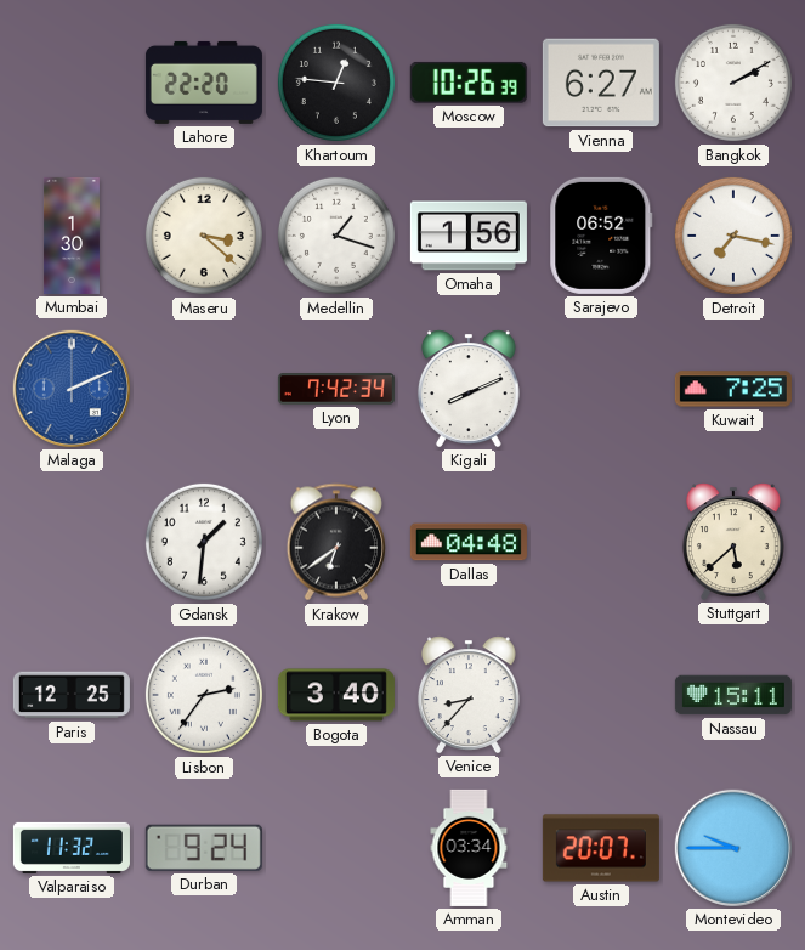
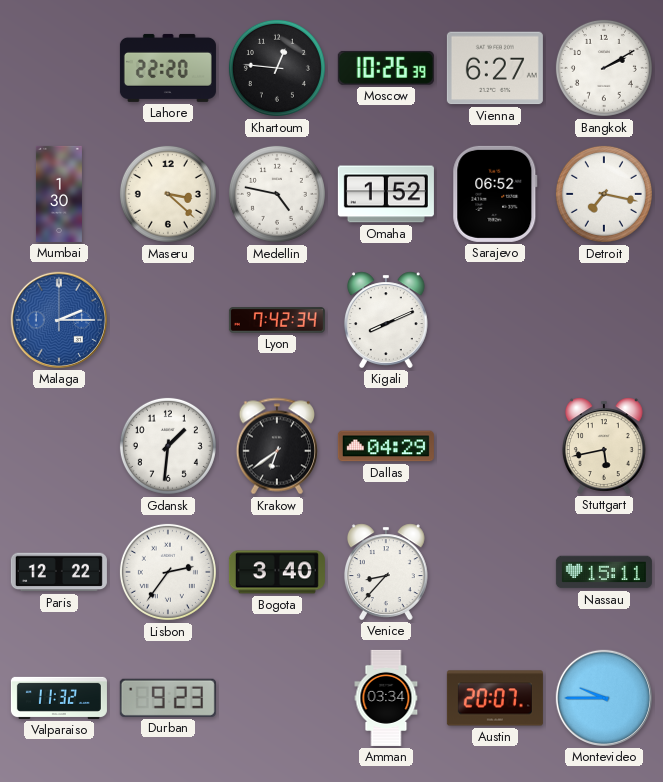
Medellin: 1:18 -> 4:47 (277, 194)
Omaha: 1:56 -> 1:52 (386, 194)
Malaga: 2:11 -> 2:15 (59, 320)
Kuwait: 7:25 -> none (733, 389)
Dallas: 04:48 -> 04:29 (386, 446)
Stuttgart: 5:38 -> 5:43 (604, 446)
Paris: 12:25 -> 12:22 (59, 572)
Durban: 9:24 -> 9:23 (168, 698)
